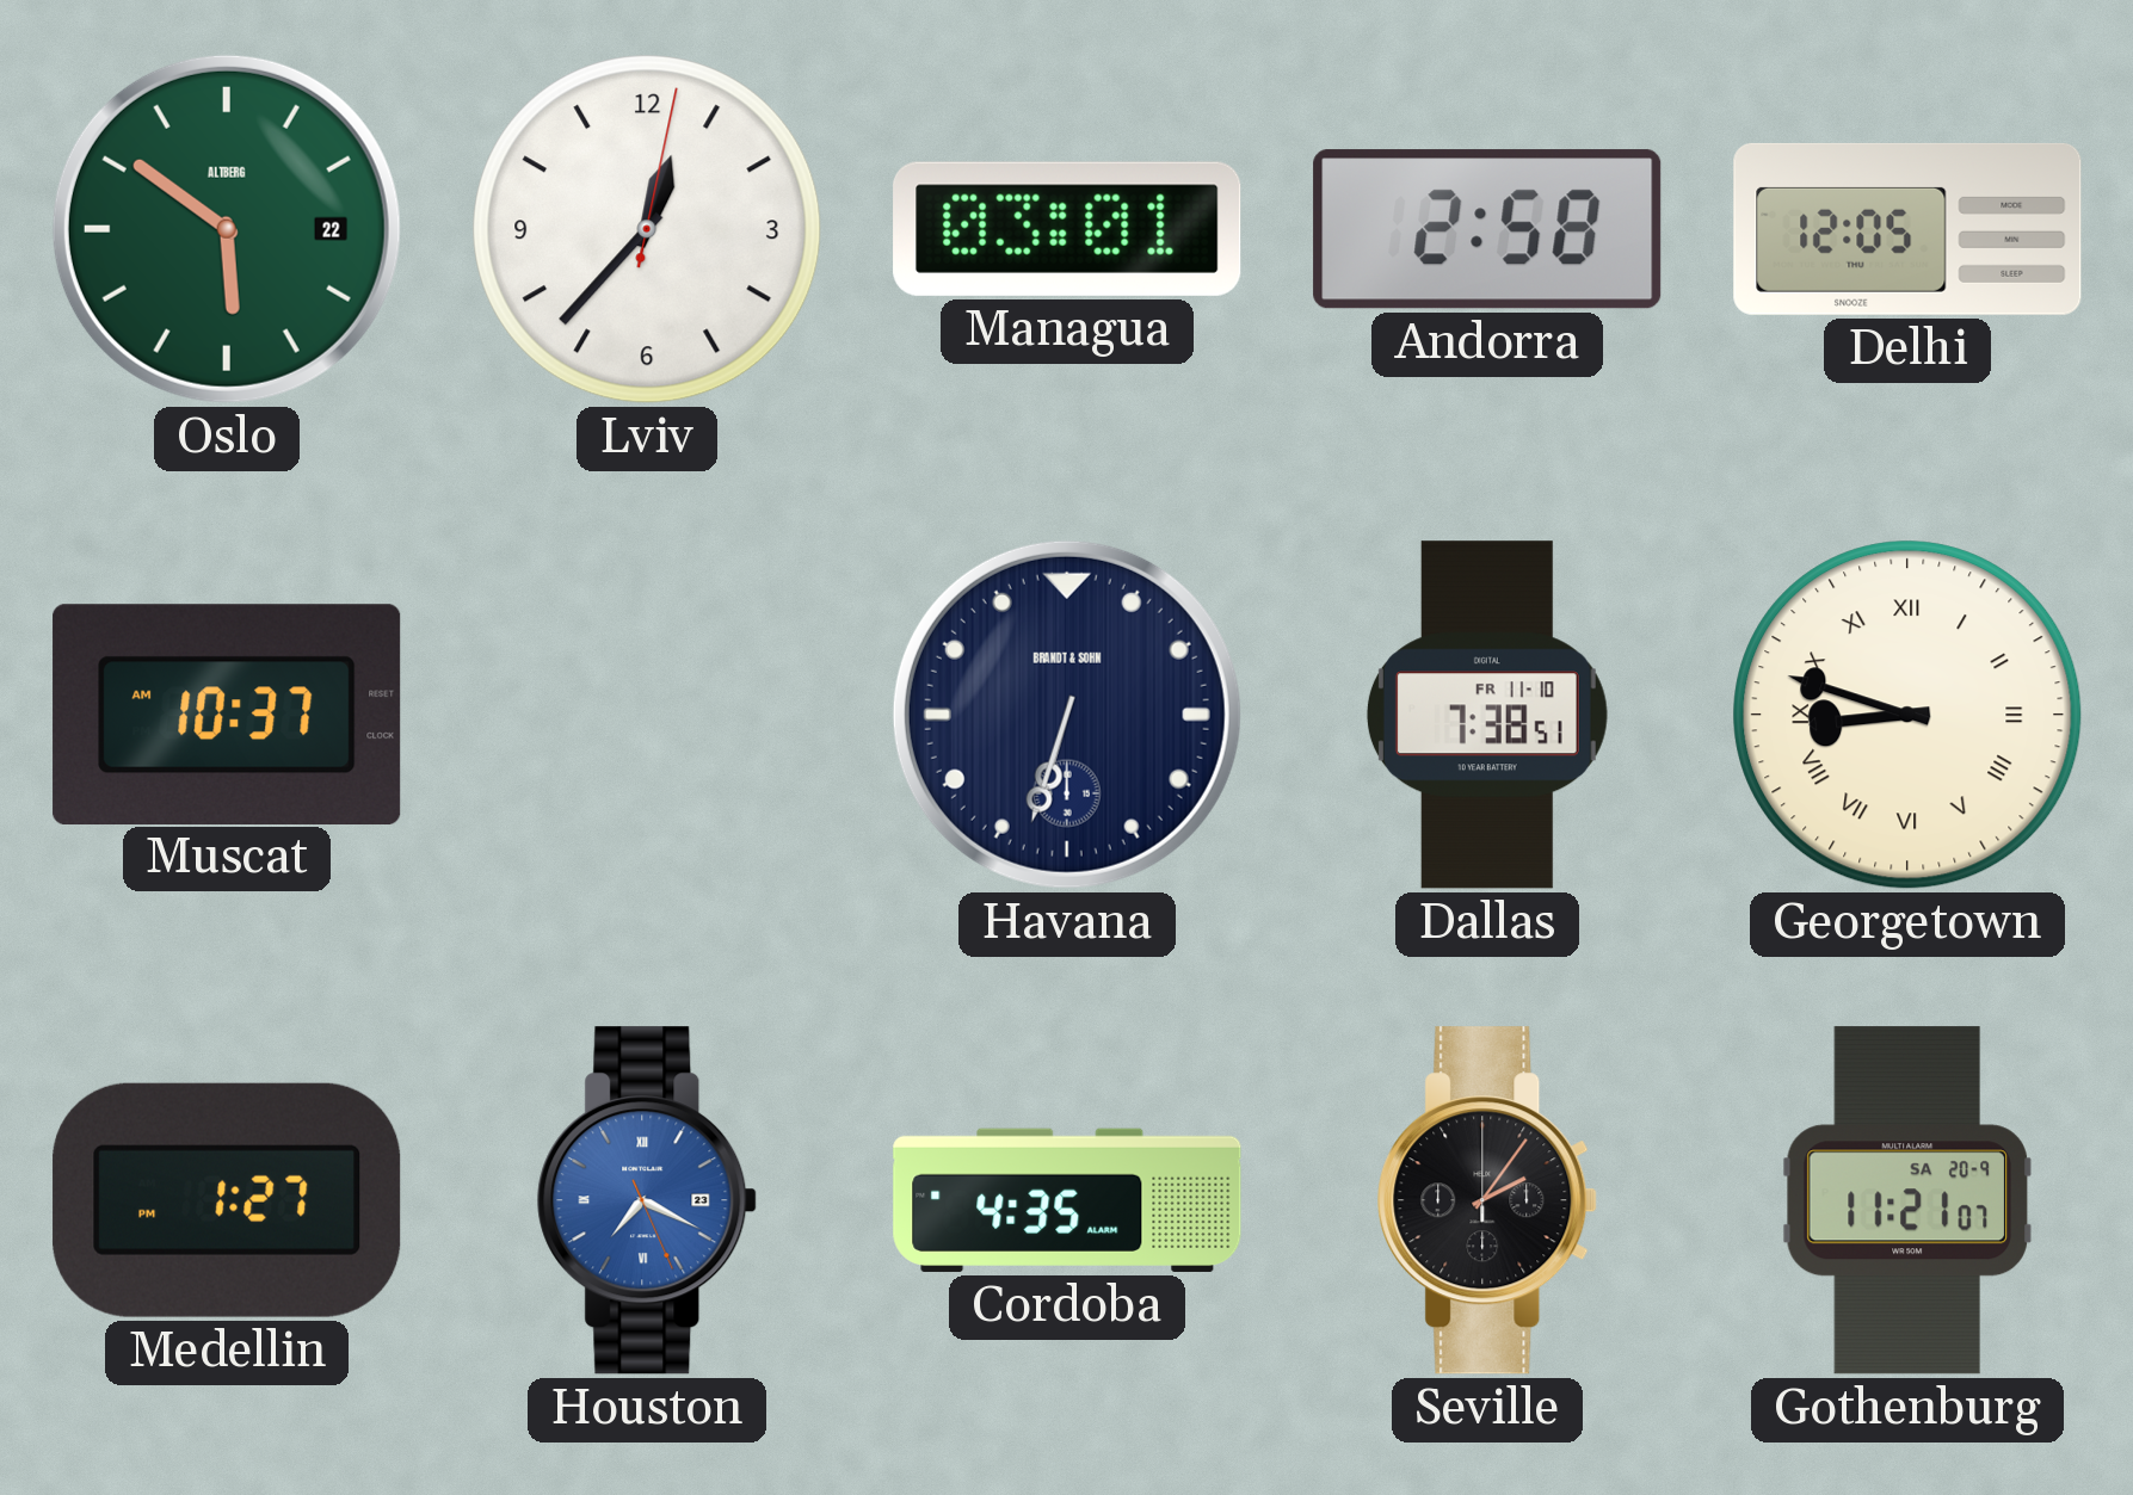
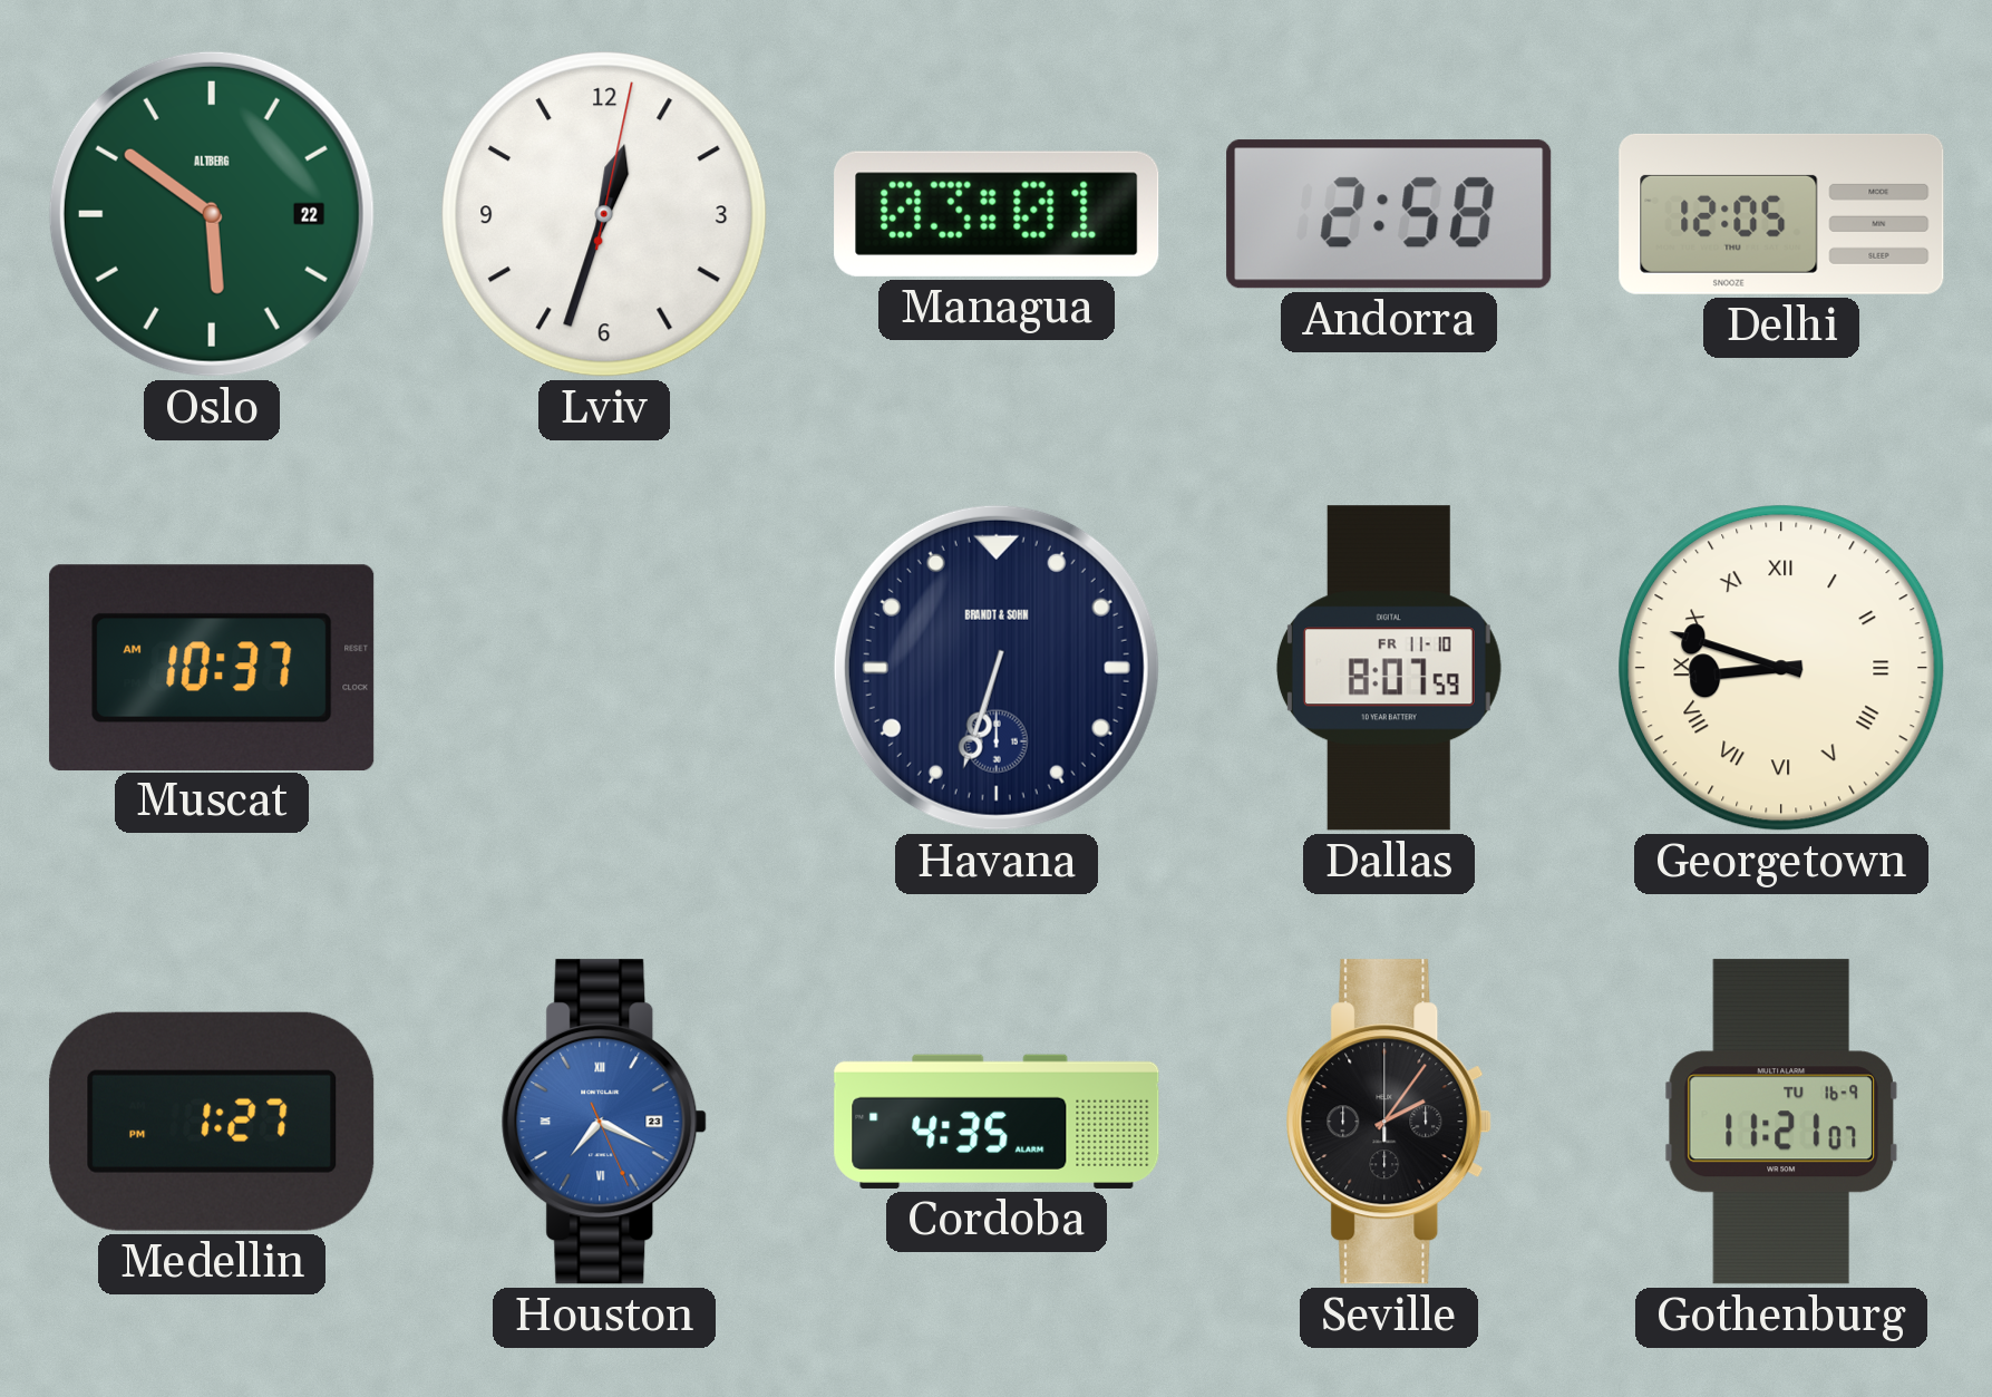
Lviv: 12:37 -> 12:33 (604, 214)
Dallas: 7:38 -> 8:07 (1389, 668)
Gothenburg date: SA 20-9 -> TU 16-9 (1781, 1122)
